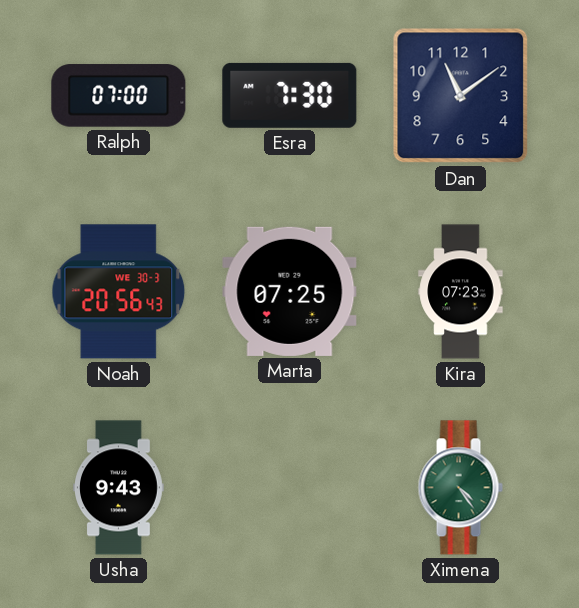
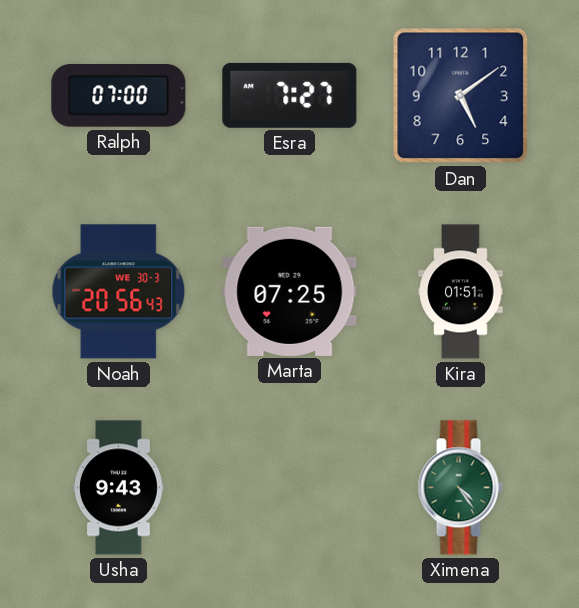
Esra: 7:30 -> 7:27 (290, 95)
Dan: 11:09 -> 5:09 (461, 96)
Kira: 07:23 -> 01:51 (461, 292)
